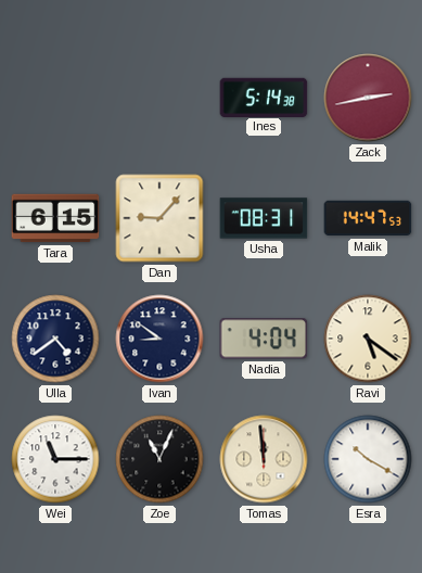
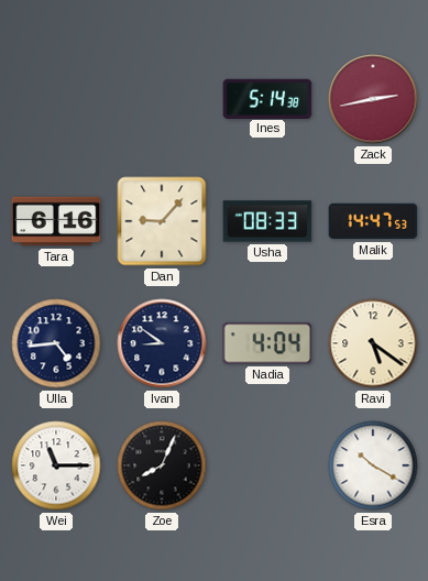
Tara: 6:15 -> 6:16 (56, 221)
Usha: 08:31 -> 08:33 (267, 221)
Ulla: 4:39 -> 4:44 (56, 343)
Zoe: 11:04 -> 8:04 (162, 465)
Tomas: 11:59 -> none (264, 459)
